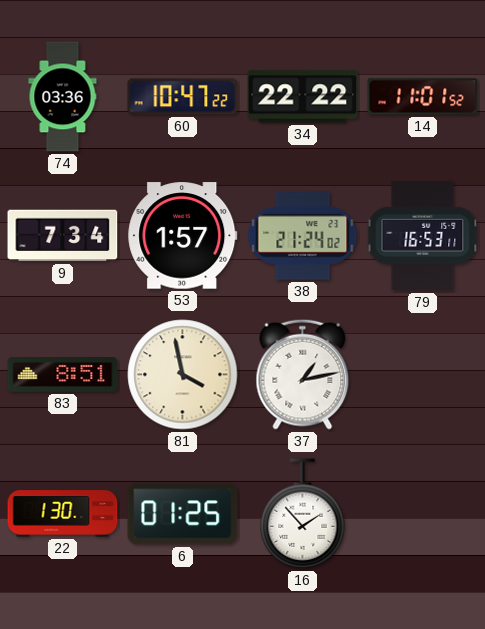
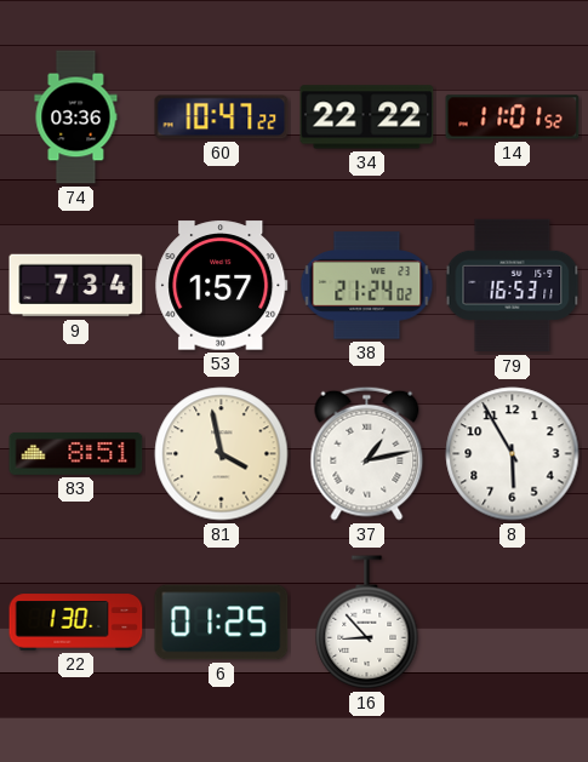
8: none -> 5:55 (513, 454)
16: 1:53 -> 8:53 (367, 623)
